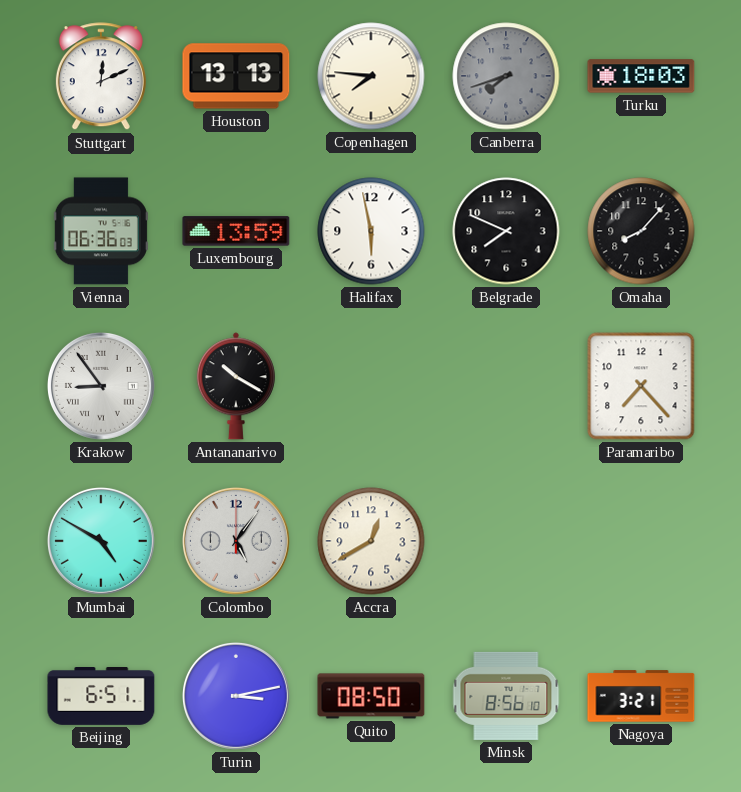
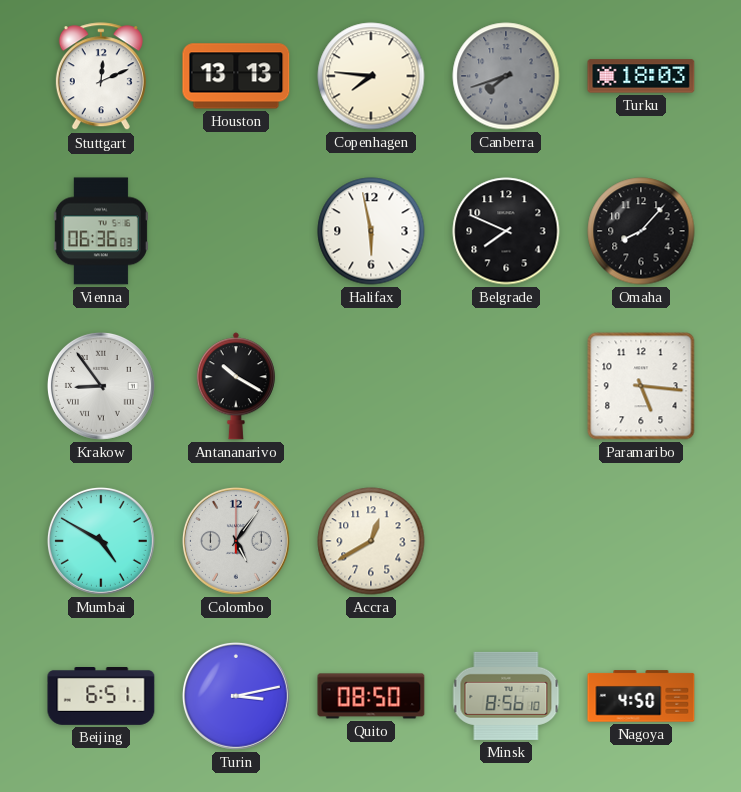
Luxembourg: 13:59 -> none (236, 231)
Paramaribo: 7:23 -> 5:16 (641, 386)
Nagoya: 3:21 -> 4:50 (641, 696)
